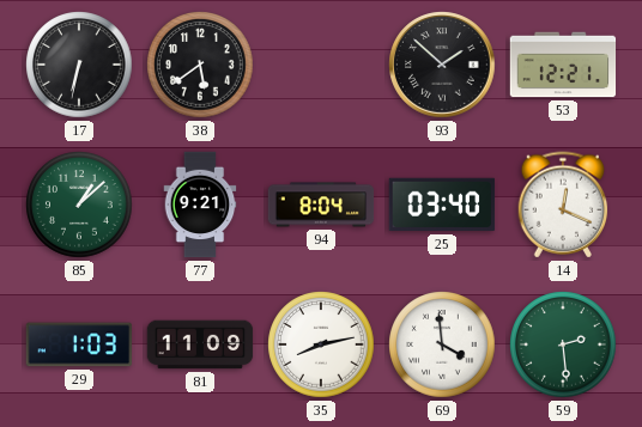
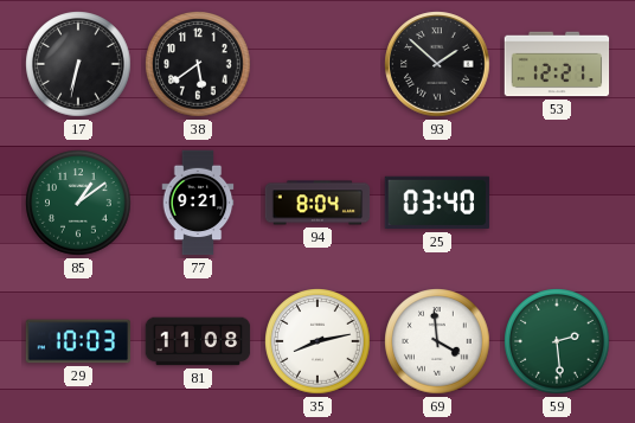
85: 1:08 -> 1:09 (78, 203)
14: 12:19 -> none (563, 205)
29: 1:03 -> 10:03 (78, 341)
81: 11:09 -> 11:08 (198, 341)
